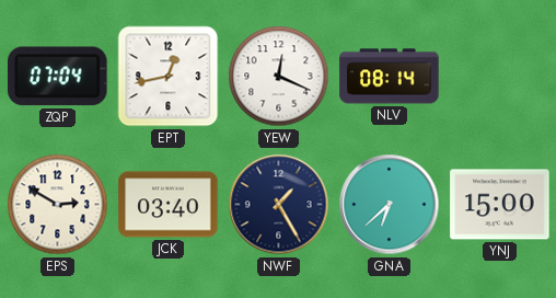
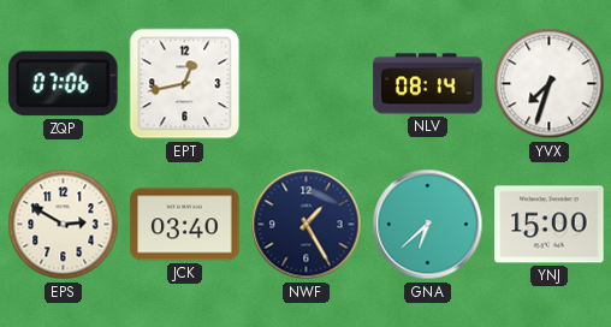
ZQP: 07:04 -> 07:06 (64, 84)
YEW: 12:19 -> none (279, 77)
YVX: none -> 7:33 (550, 84)
